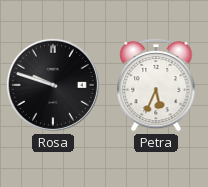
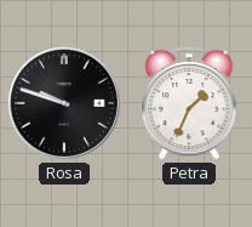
Petra: 5:34 -> 1:34 (189, 103)
